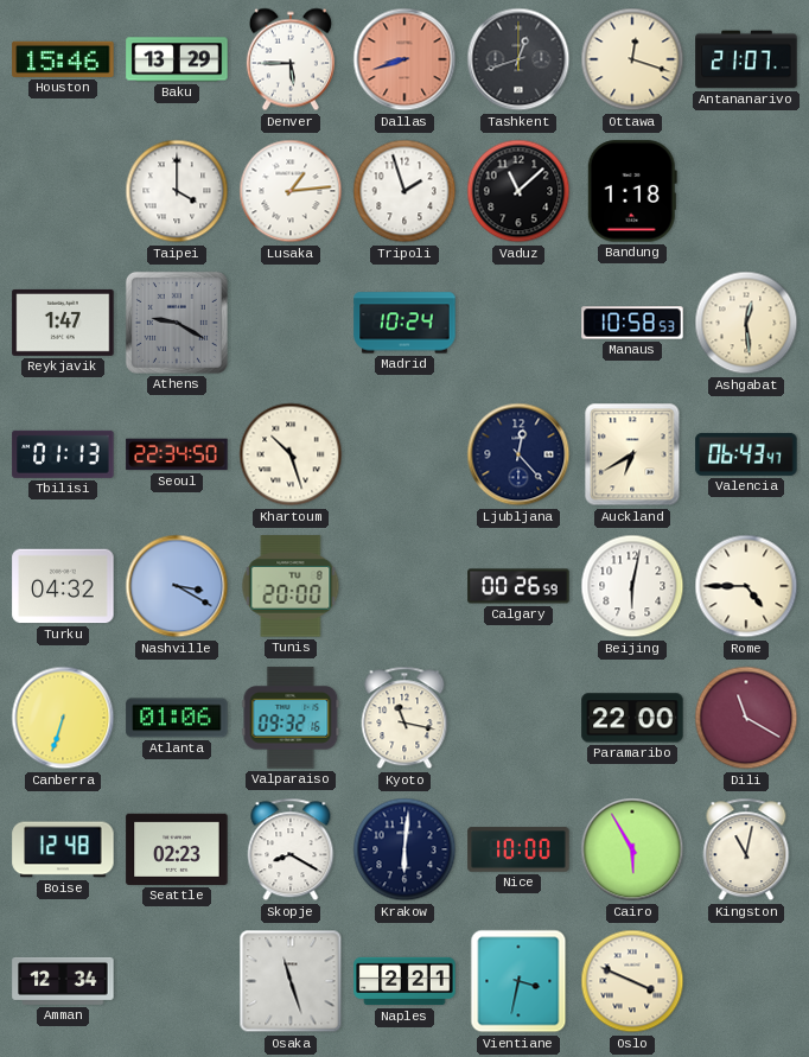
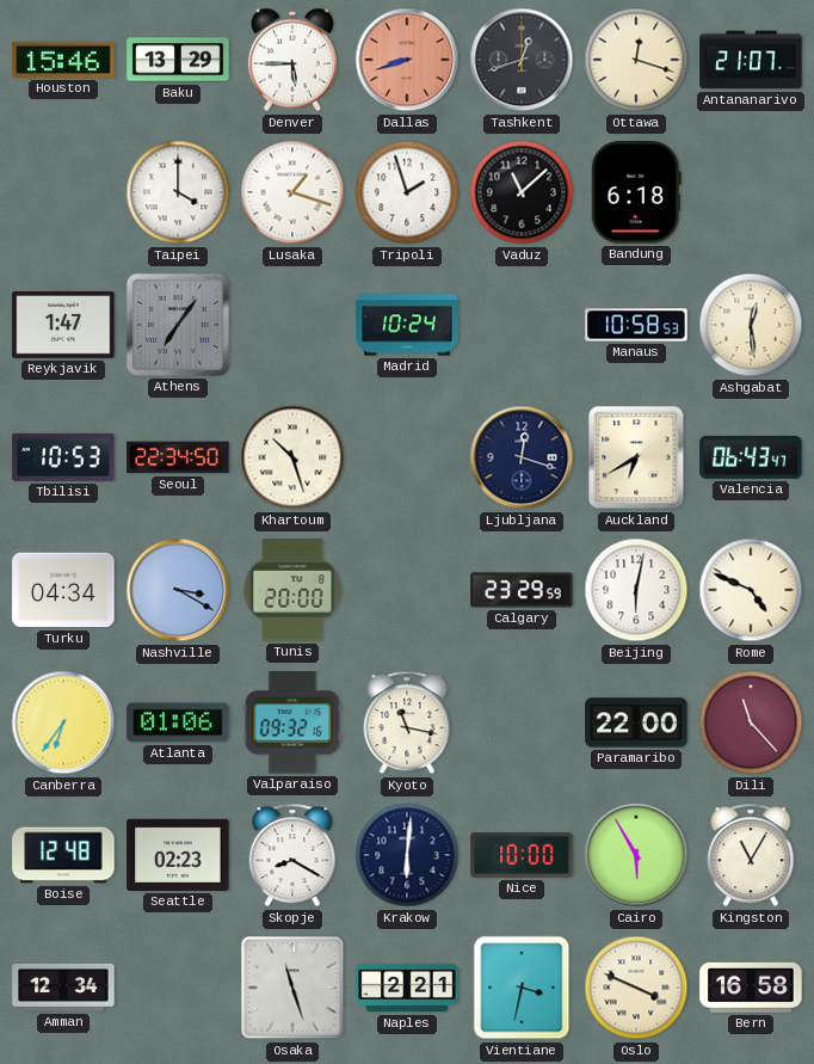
Lusaka: 1:14 -> 1:18 (292, 192)
Bandung: 1:18 -> 6:18 (636, 192)
Athens: 9:20 -> 7:06 (178, 325)
Tbilisi: 01:13 -> 10:53 (63, 457)
Ljubljana: 12:23 -> 12:18 (522, 457)
Turku: 04:32 -> 04:34 (63, 590)
Calgary: 00:26 -> 23:29 (522, 590)
Rome: 4:45 -> 4:49 (751, 590)
Canberra: 6:33 -> 6:36 (63, 722)
Dili: 11:20 -> 11:23 (751, 722)
Kingston: 11:02 -> 11:05 (751, 855)
Bern: none -> 16:58 (751, 988)
